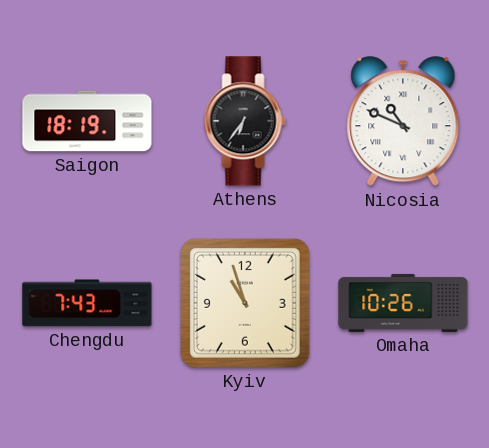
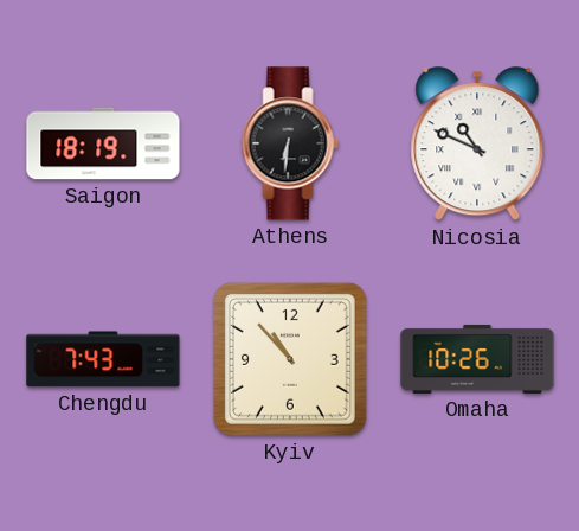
Athens: 6:36 -> 6:31 (290, 143)
Kyiv: 10:57 -> 10:53 (291, 360)
